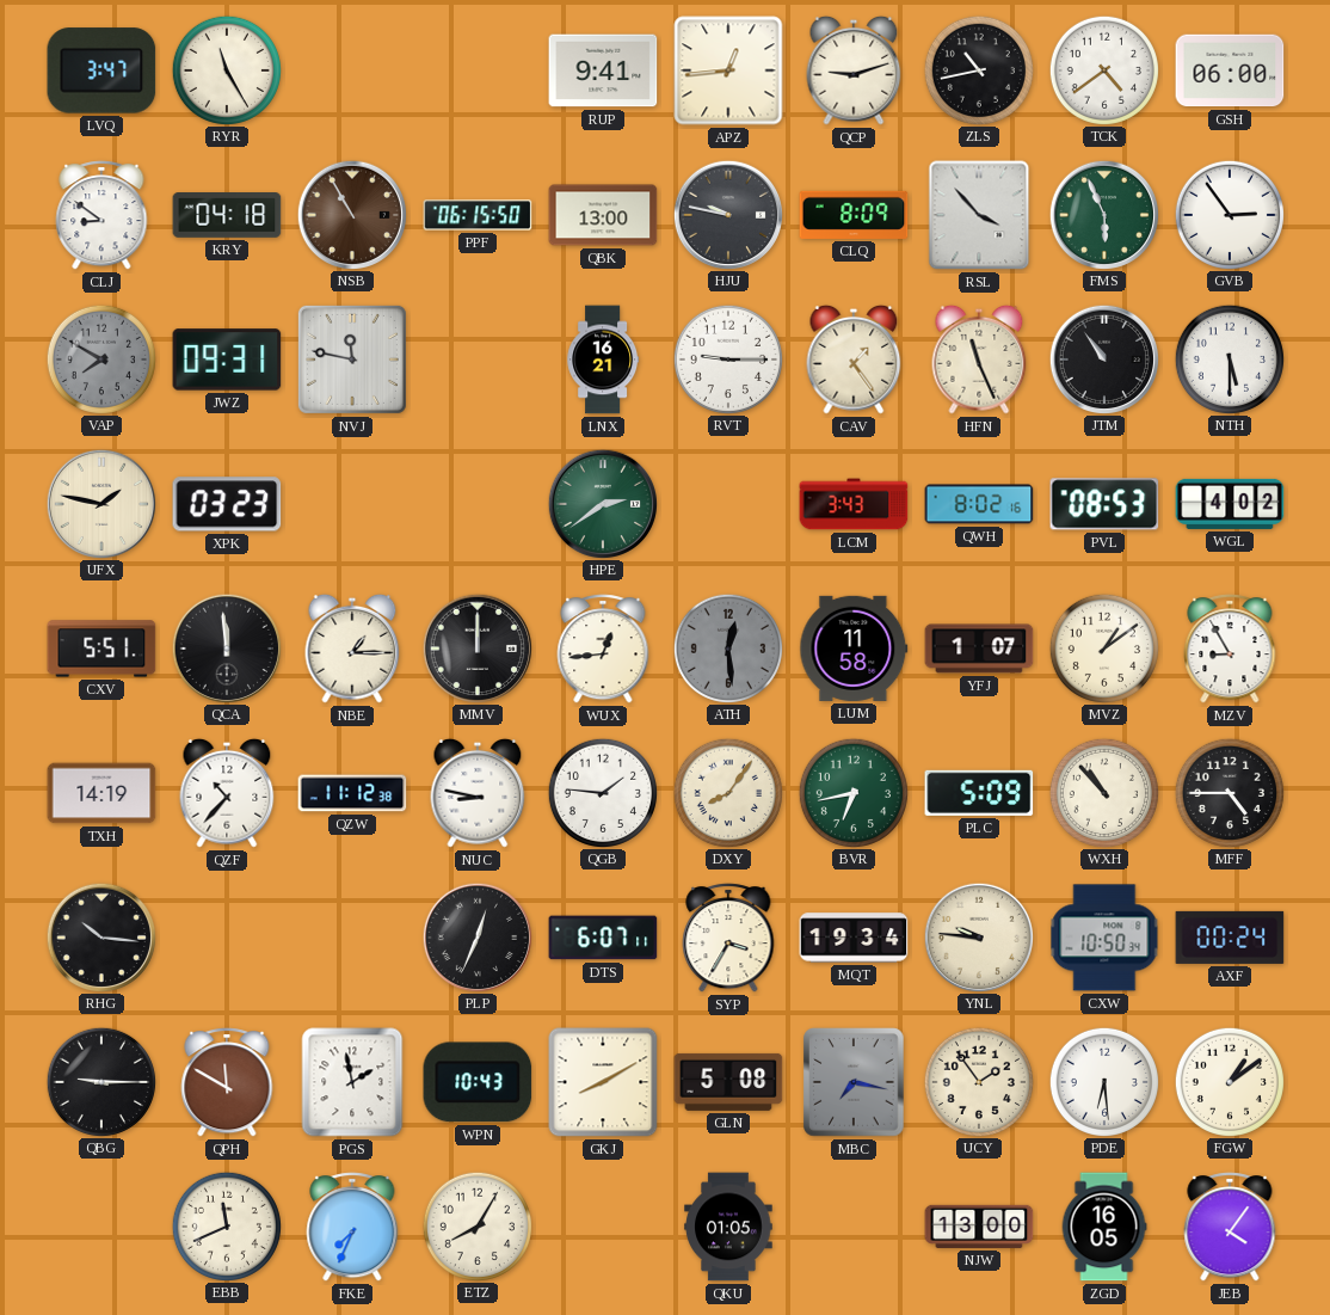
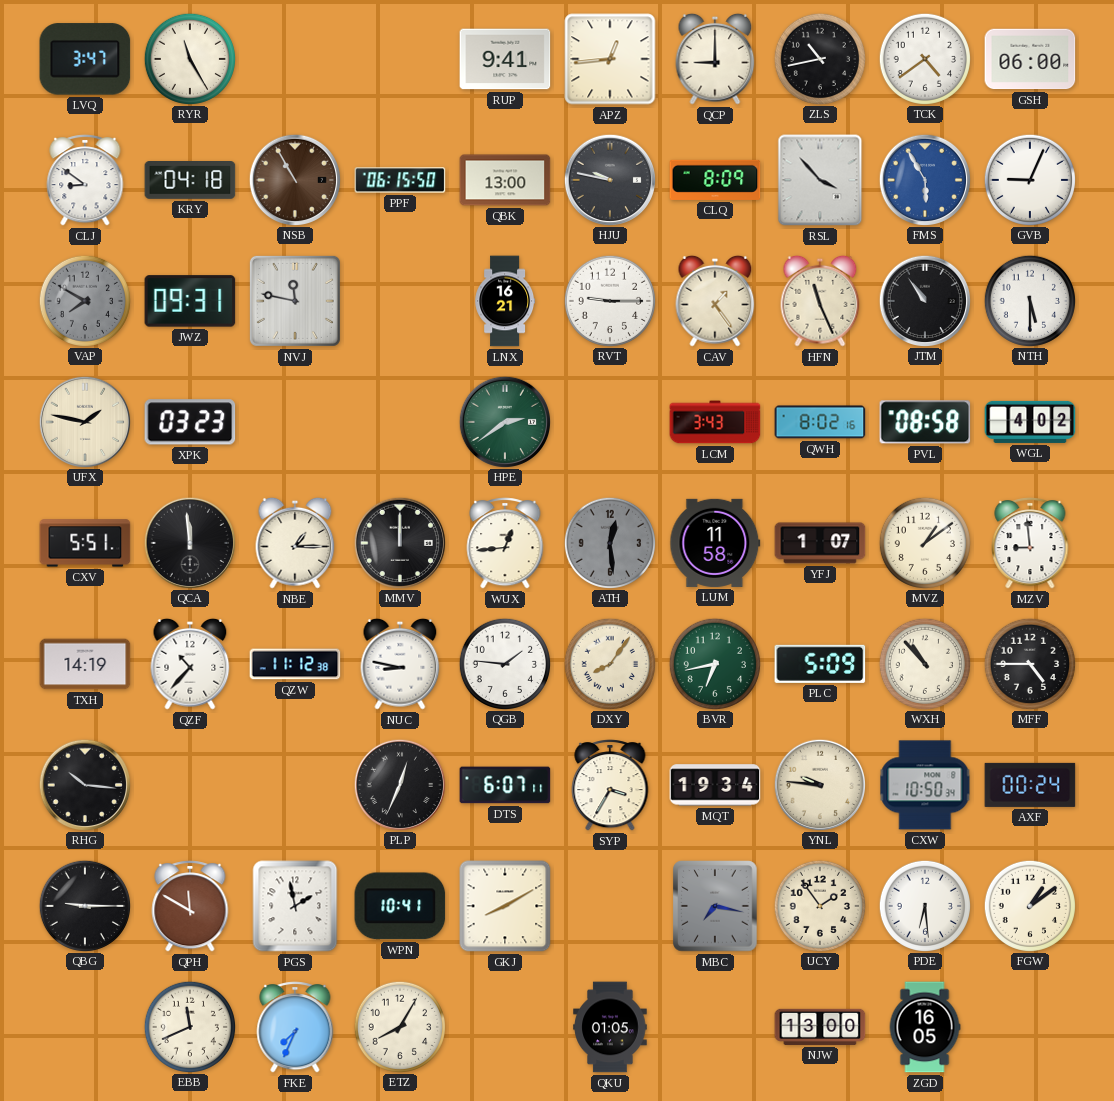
QCP: 9:12 -> 9:00 (715, 59)
FMS: 5:56 -> 5:55 (924, 179)
FMS dial: green -> blue (924, 179)
GVB: 2:54 -> 9:04 (1029, 179)
PVL: 08:53 -> 08:58 (925, 422)
MZV: 8:55 -> 8:59 (1030, 543)
WPN: 10:43 -> 10:41 (400, 906)
GLN: 5:08 -> none (728, 1082)
JEB: 4:06 -> none (1230, 1227)
